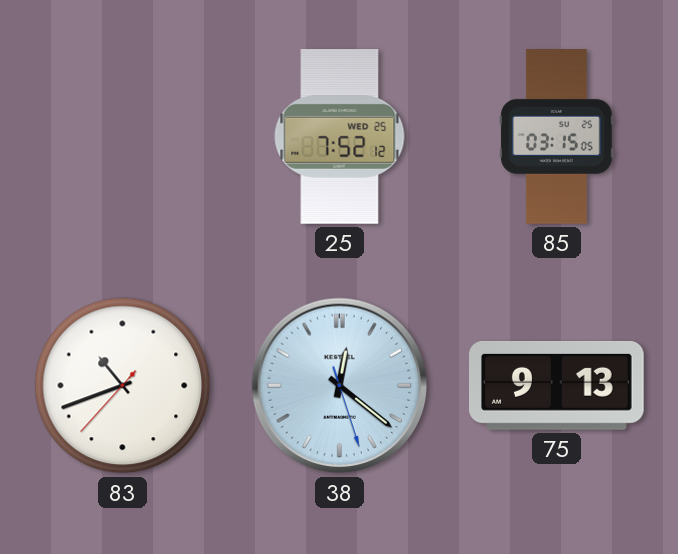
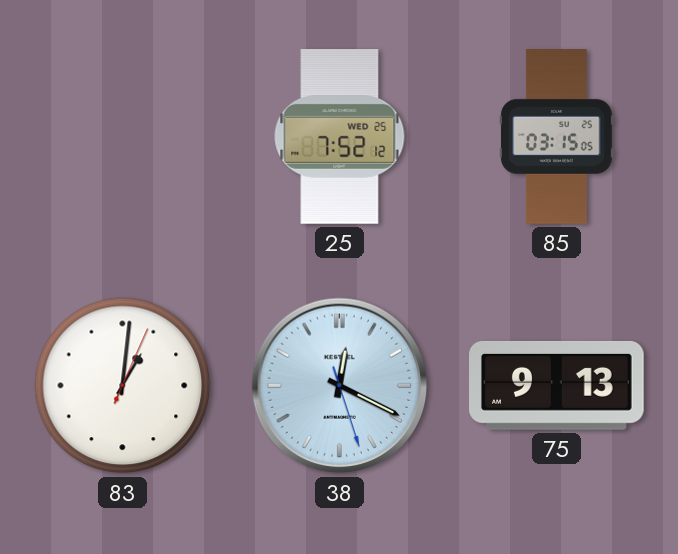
83: 10:41 -> 1:01 (123, 386)
38: 12:21 -> 12:19 (340, 386)
